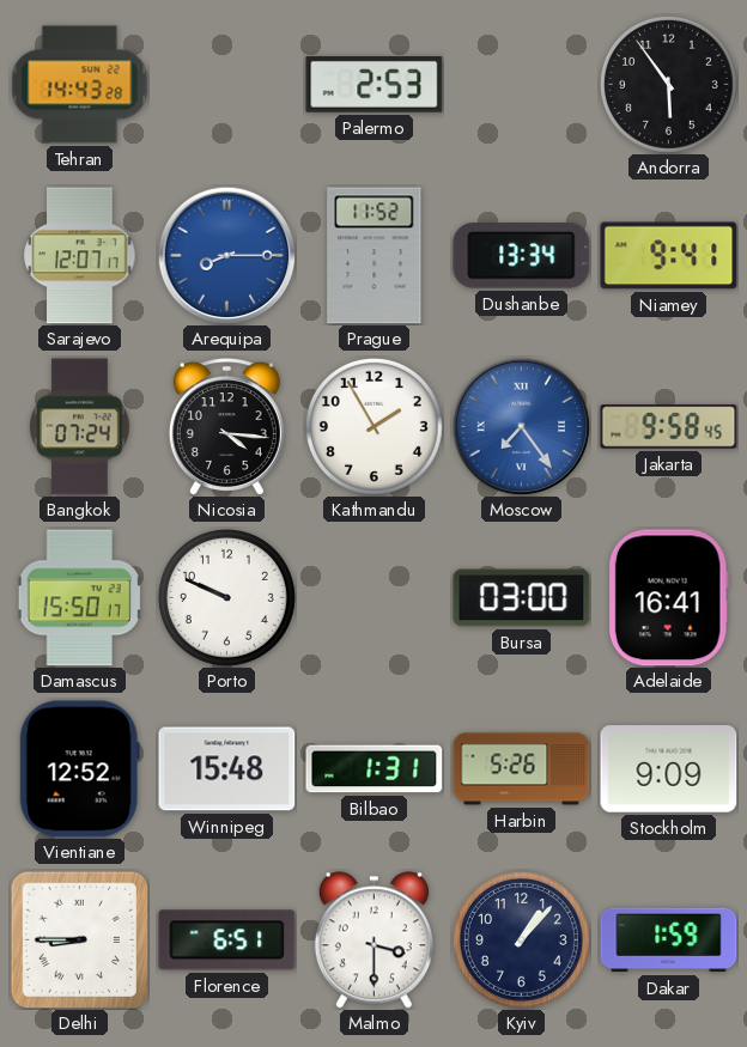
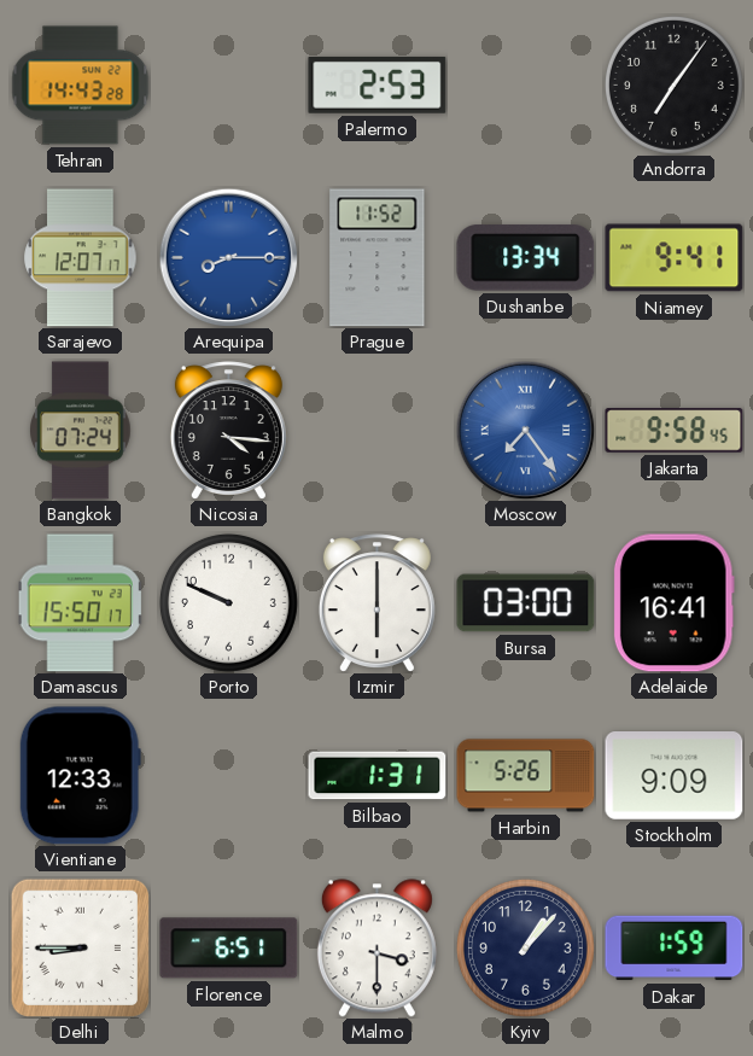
Andorra: 5:54 -> 7:06 (673, 84)
Kathmandu: 1:55 -> none (373, 426)
Izmir: none -> 6:00 (376, 603)
Vientiane: 12:52 -> 12:33 (80, 776)
Winnipeg: 15:48 -> none (227, 769)
